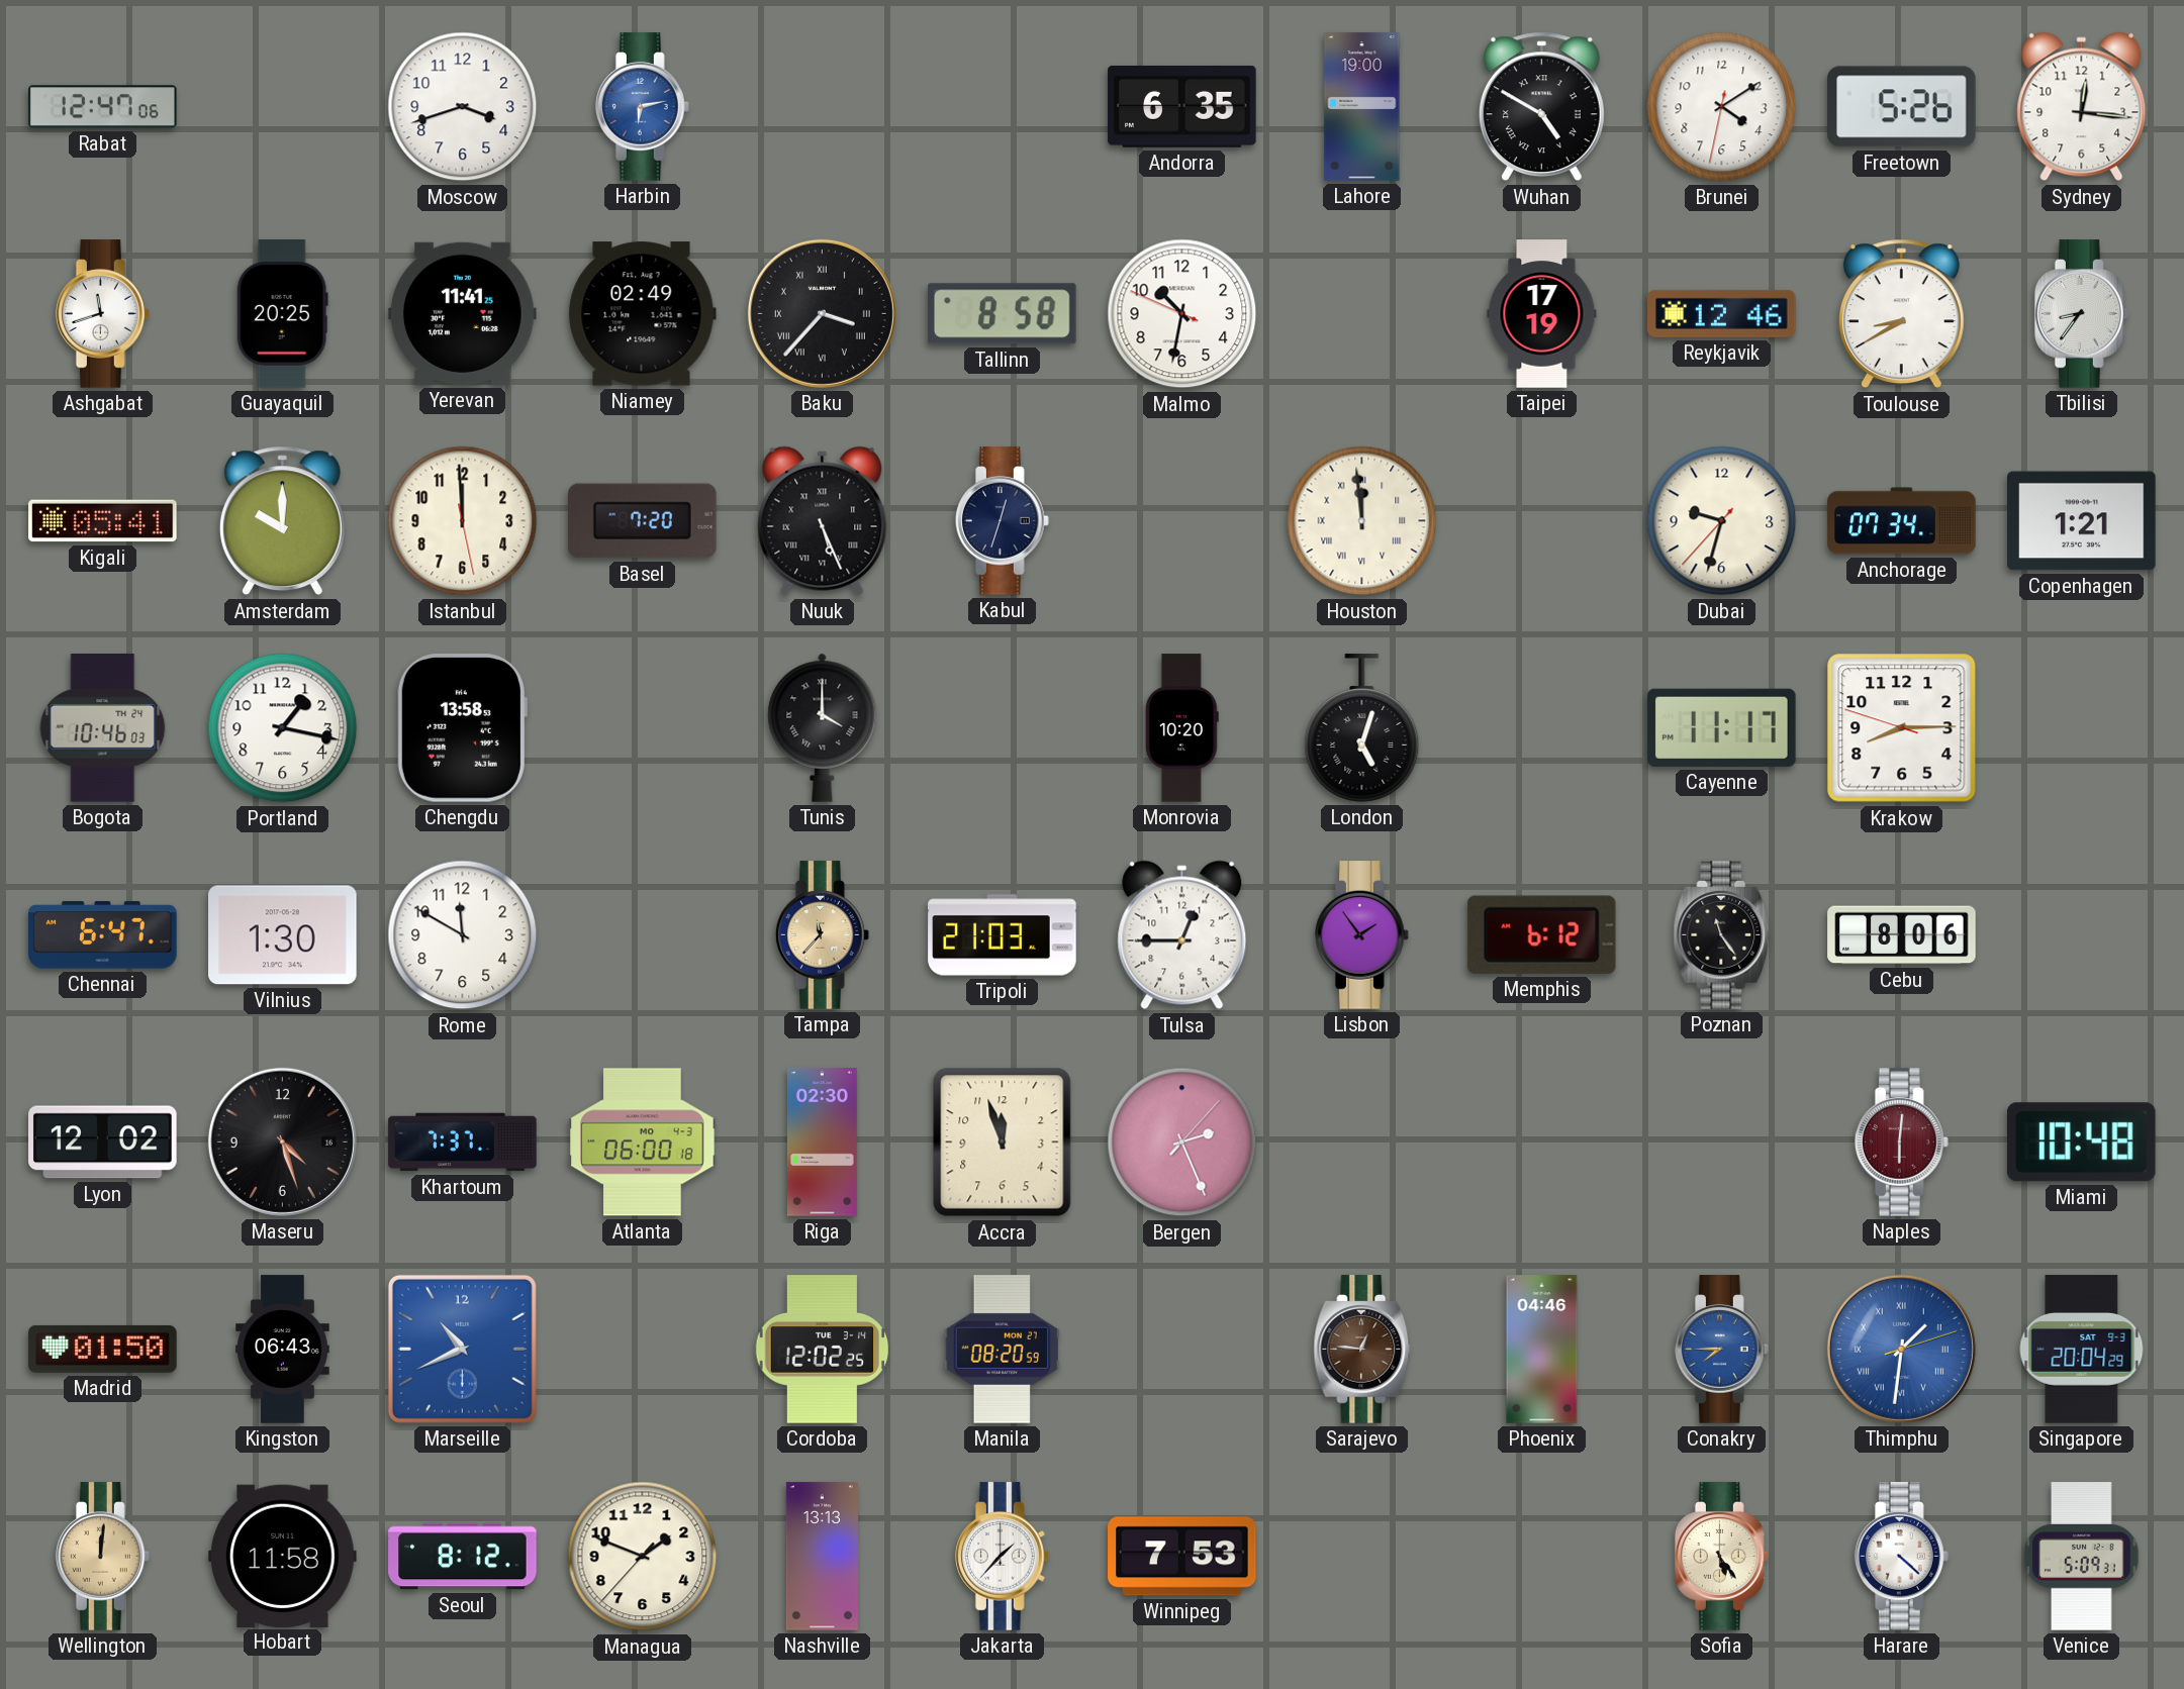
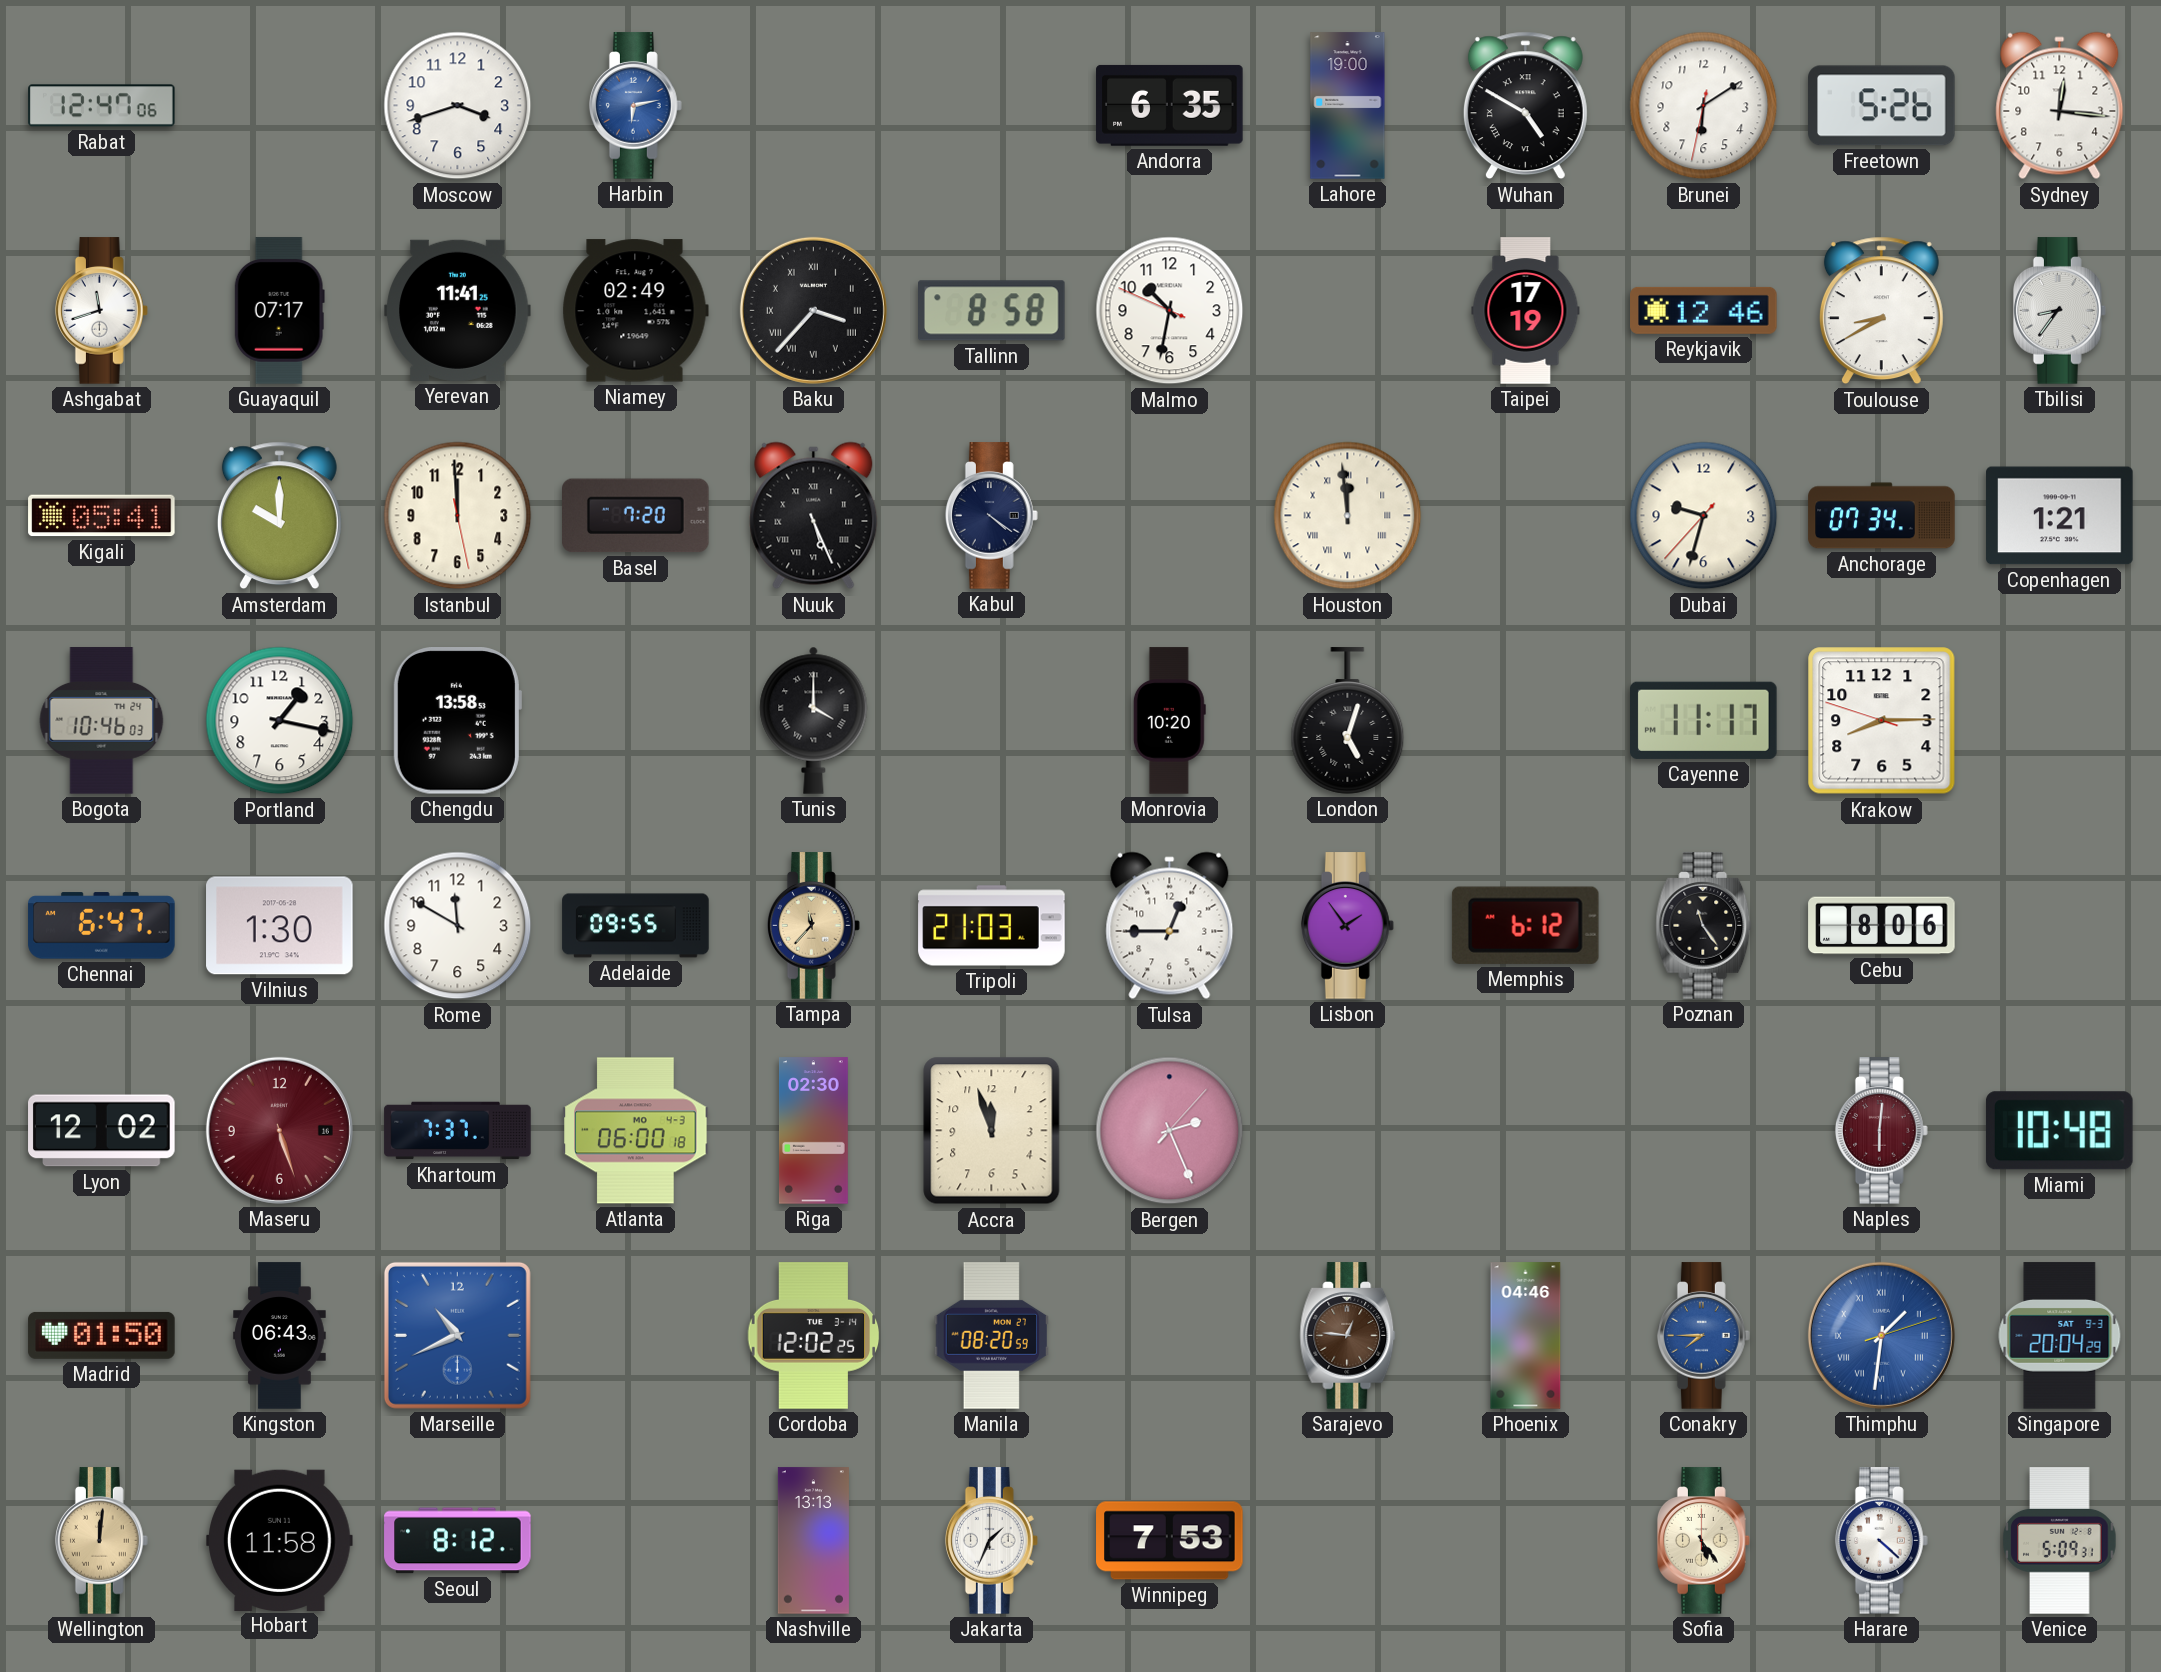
Brunei: 4:09 -> 6:09 (1704, 106)
Guayaquil: 20:25 -> 07:17 (279, 311)
Kabul: 12:33 -> 4:21 (991, 516)
Adelaide: none -> 09:55 (636, 926)
Maseru: 4:27 -> 5:27 (279, 1130)
Maseru dial: black -> burgundy (279, 1130)
Managua: 1:48 -> none (643, 1557)
Jakarta: 1:37 -> 1:34 (991, 1541)
